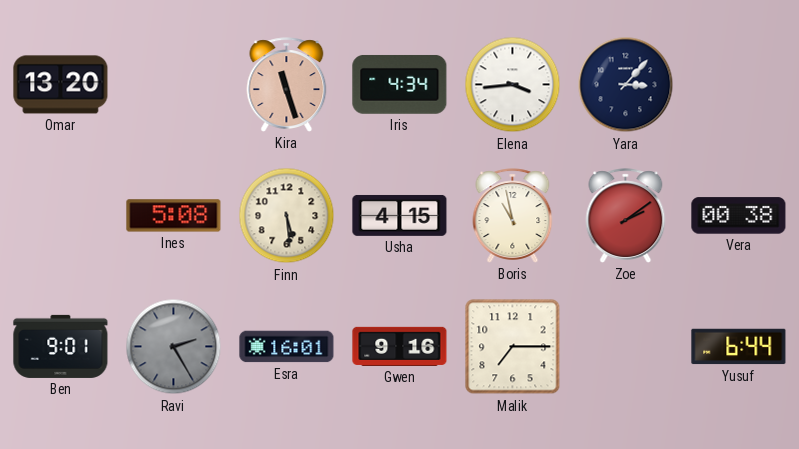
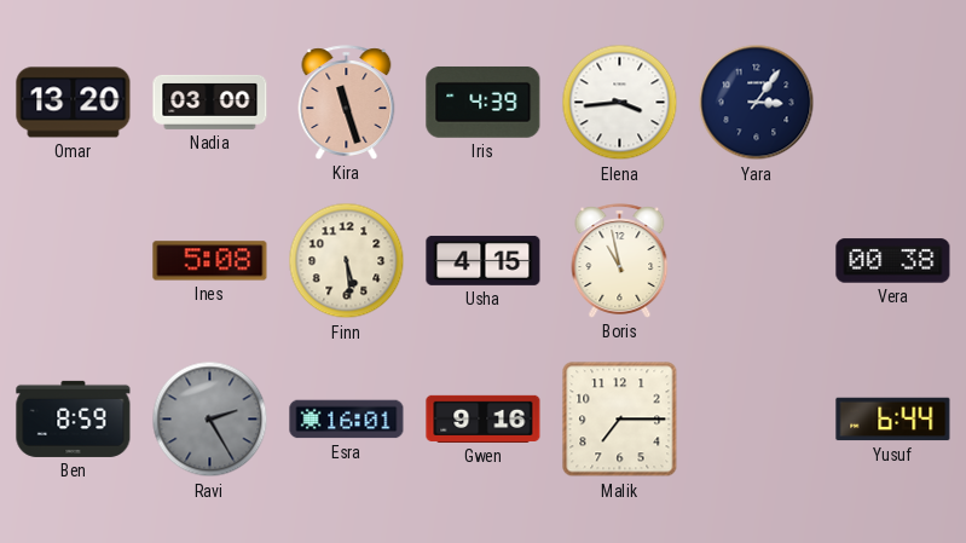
Nadia: none -> 03:00 (210, 102)
Iris: 4:34 -> 4:39 (484, 102)
Yara: 3:07 -> 3:06 (757, 103)
Zoe: 2:09 -> none (626, 216)
Ben: 9:01 -> 8:59 (74, 418)
